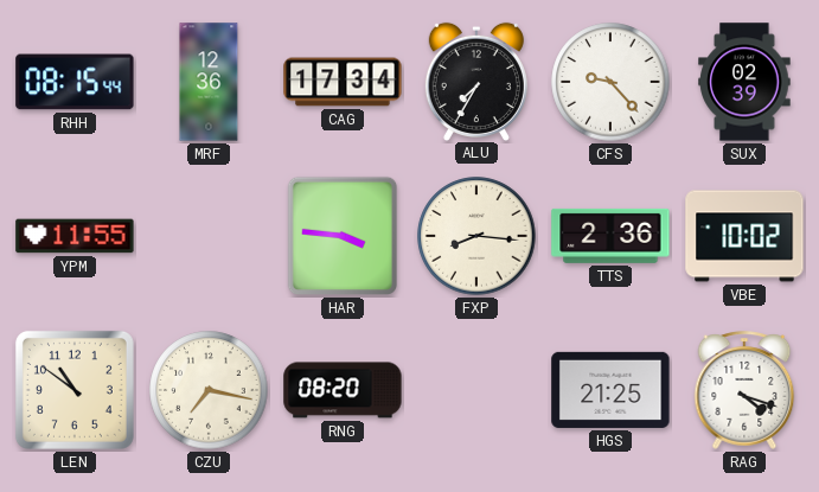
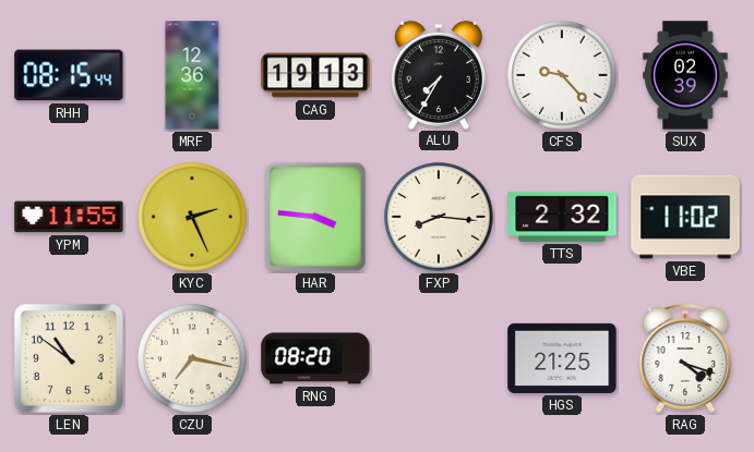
CAG: 17:34 -> 19:13 (315, 75)
KYC: none -> 2:26 (192, 217)
TTS: 2:36 -> 2:32 (562, 217)
VBE: 10:02 -> 11:02 (685, 217)
